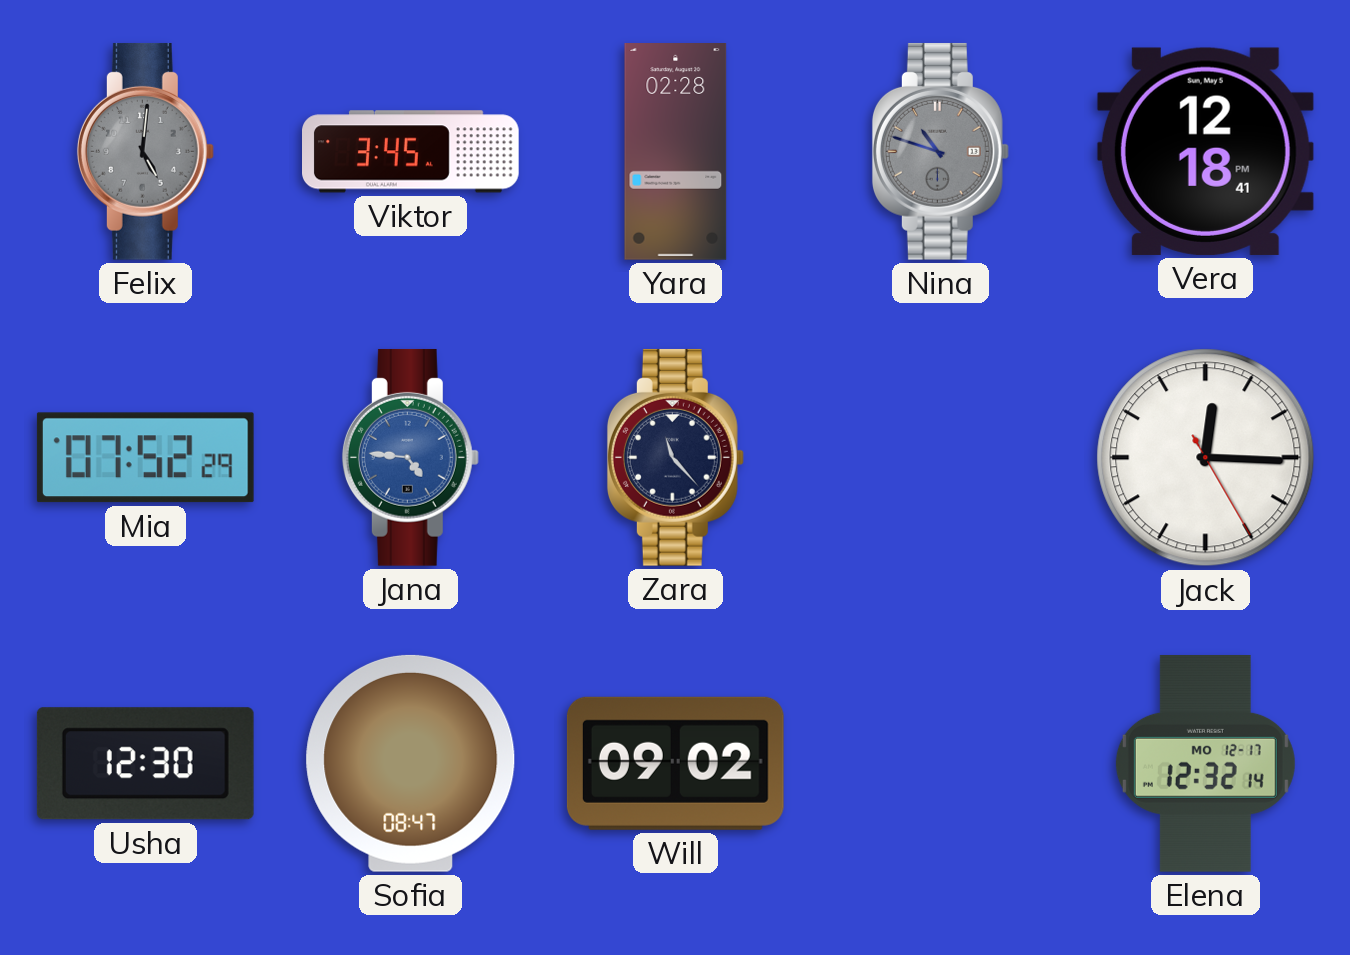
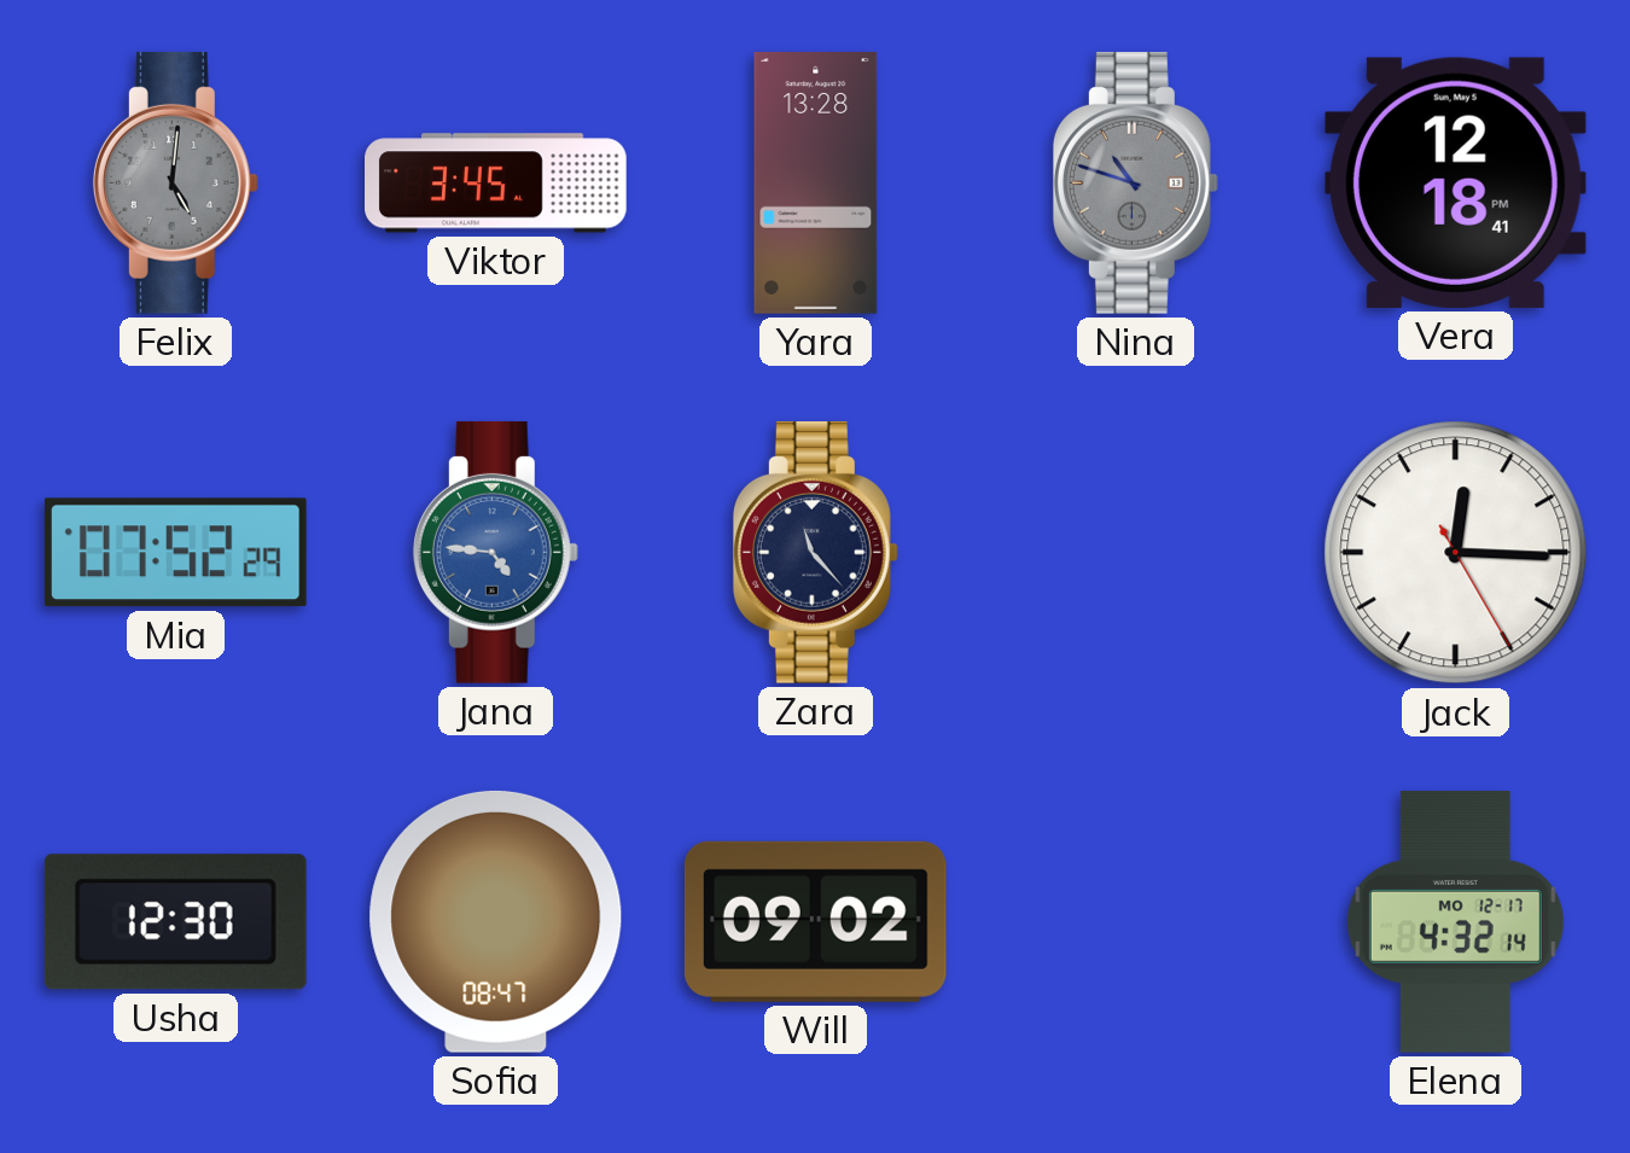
Yara: 02:28 -> 13:28 (816, 184)
Elena: 12:32 -> 4:32 (1455, 921)
